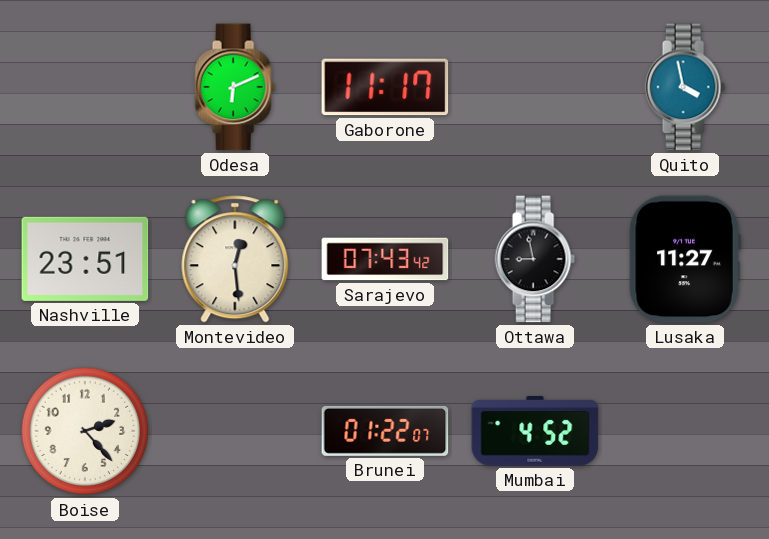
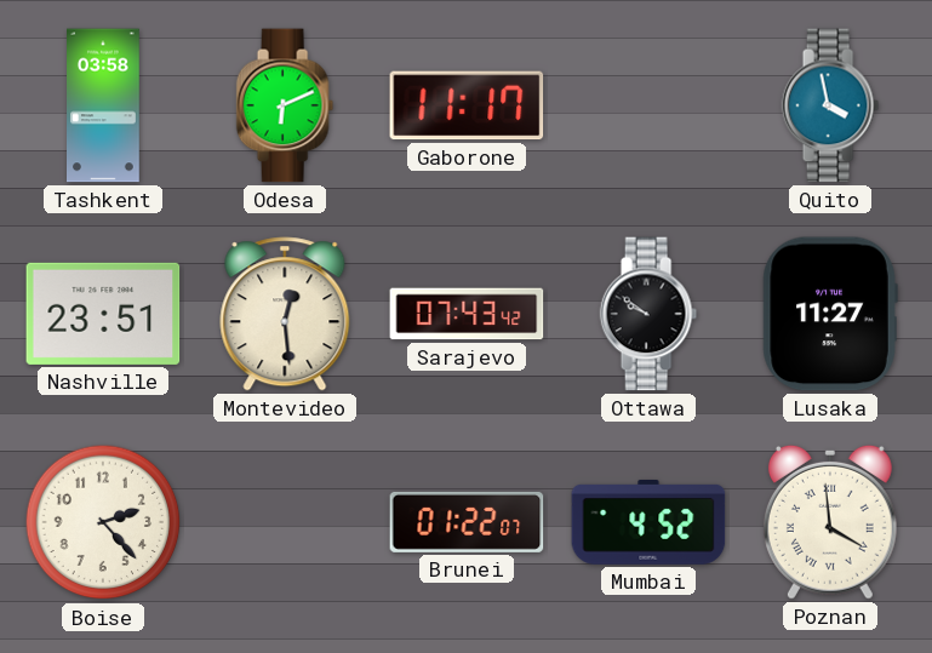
Tashkent: none -> 03:58 (104, 105)
Ottawa: 8:58 -> 9:51 (648, 314)
Poznan: none -> 3:59 (830, 522)
